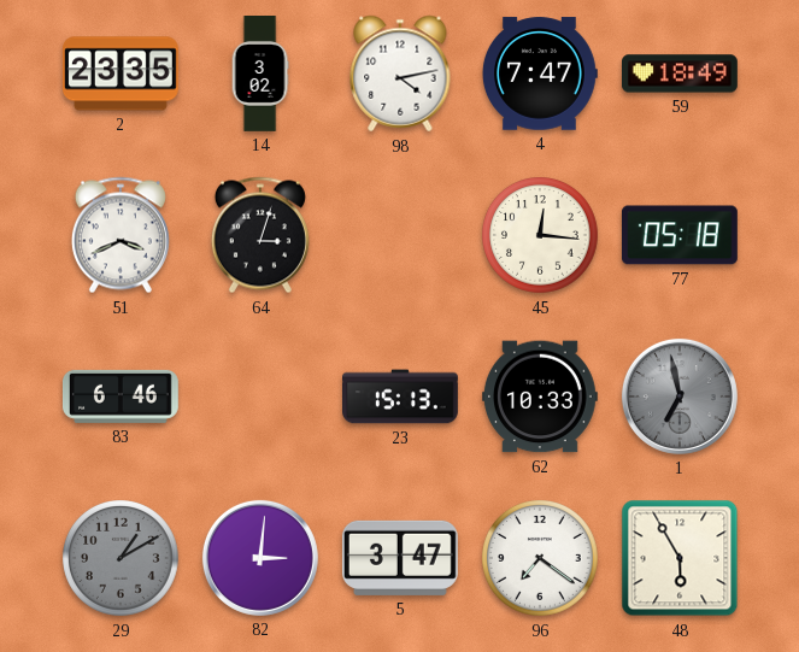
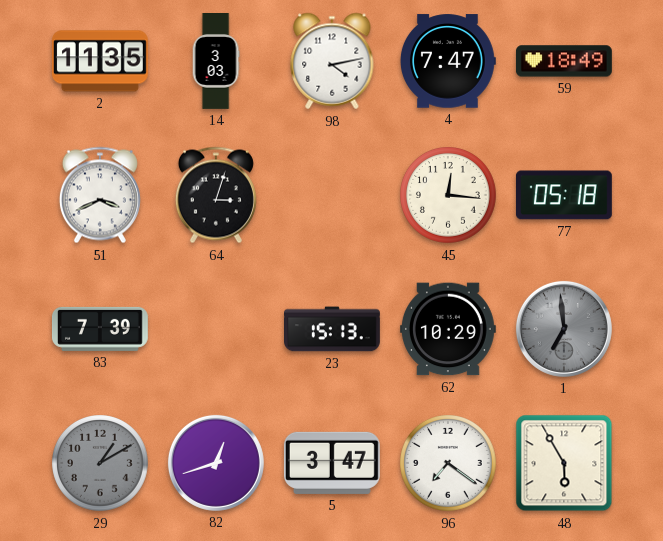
2: 23:35 -> 11:35 (100, 61)
14: 3:02 -> 3:03 (216, 62)
83: 6:46 -> 7:39 (100, 329)
62: 10:33 -> 10:29 (448, 329)
1: 6:58 -> 6:59 (564, 329)
82: 3:01 -> 12:42 (216, 463)
